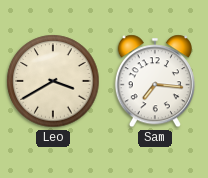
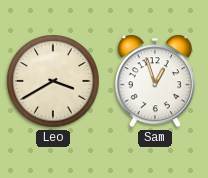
Sam: 7:16 -> 12:57 (155, 81)
